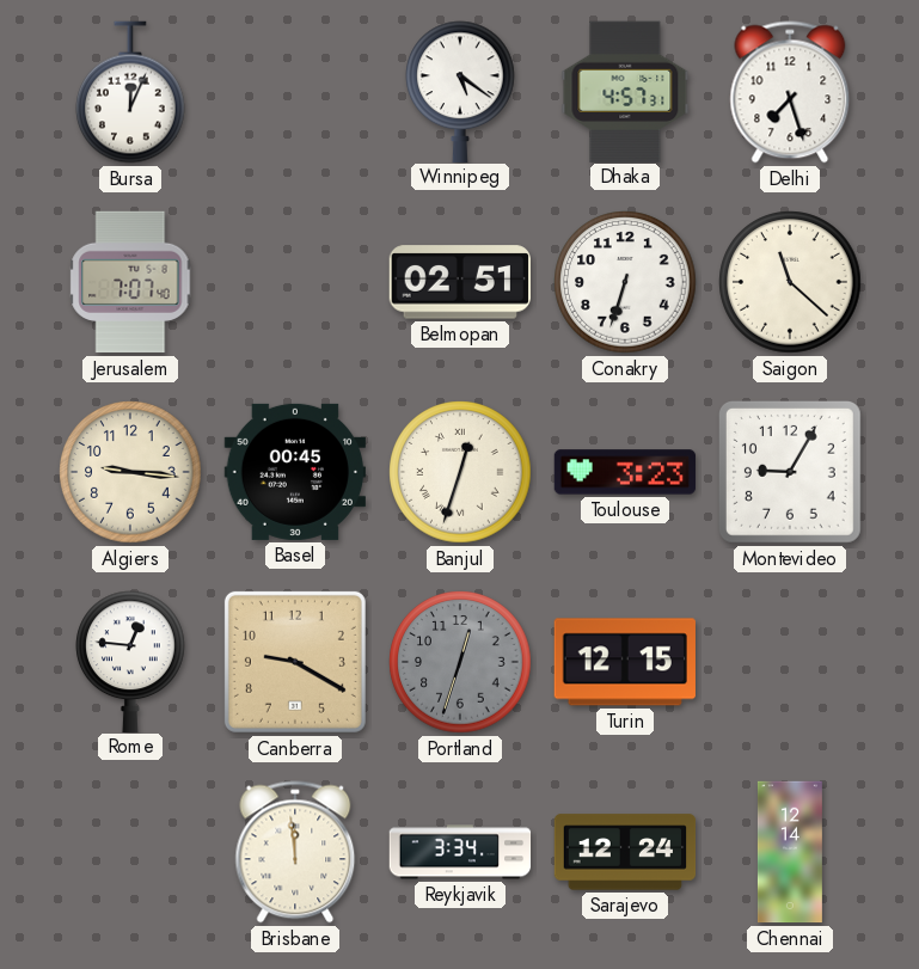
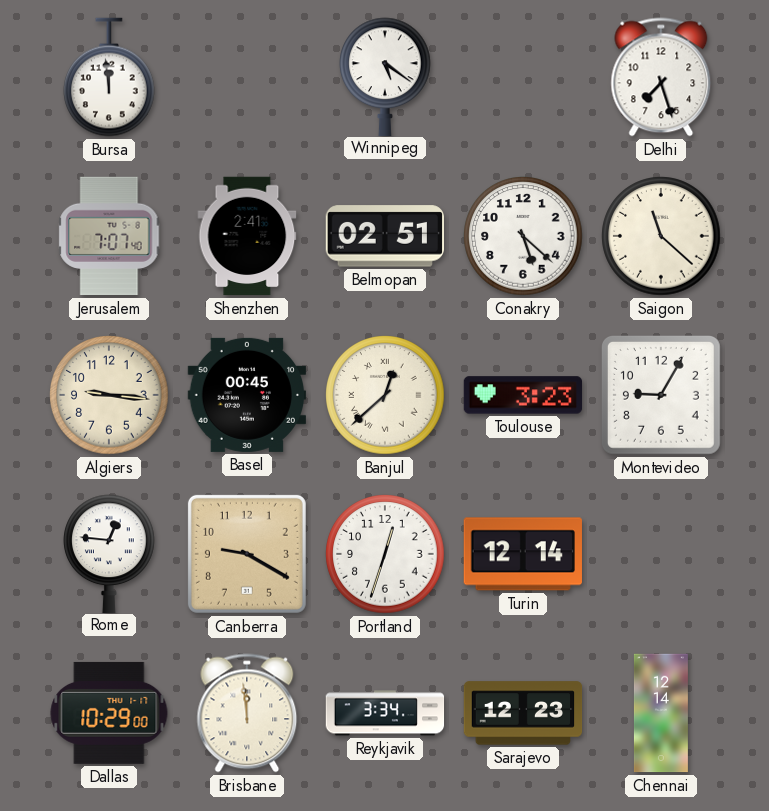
Bursa: 12:04 -> 11:59 (110, 77)
Dhaka: 4:57 -> none (625, 91)
Shenzhen: none -> 2:41 (247, 236)
Conakry: 6:33 -> 5:22 (523, 236)
Banjul: 12:33 -> 12:38 (385, 395)
Portland dial: grey -> white (385, 554)
Turin: 12:15 -> 12:14 (523, 554)
Dallas: none -> 10:29 (109, 713)
Sarajevo: 12:24 -> 12:23 (523, 713)
